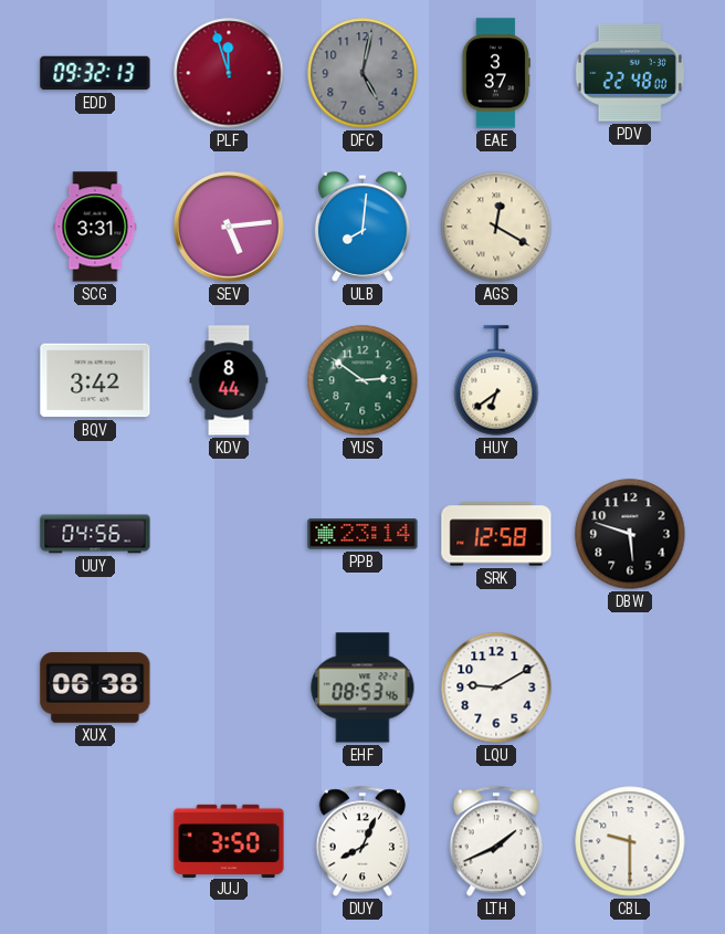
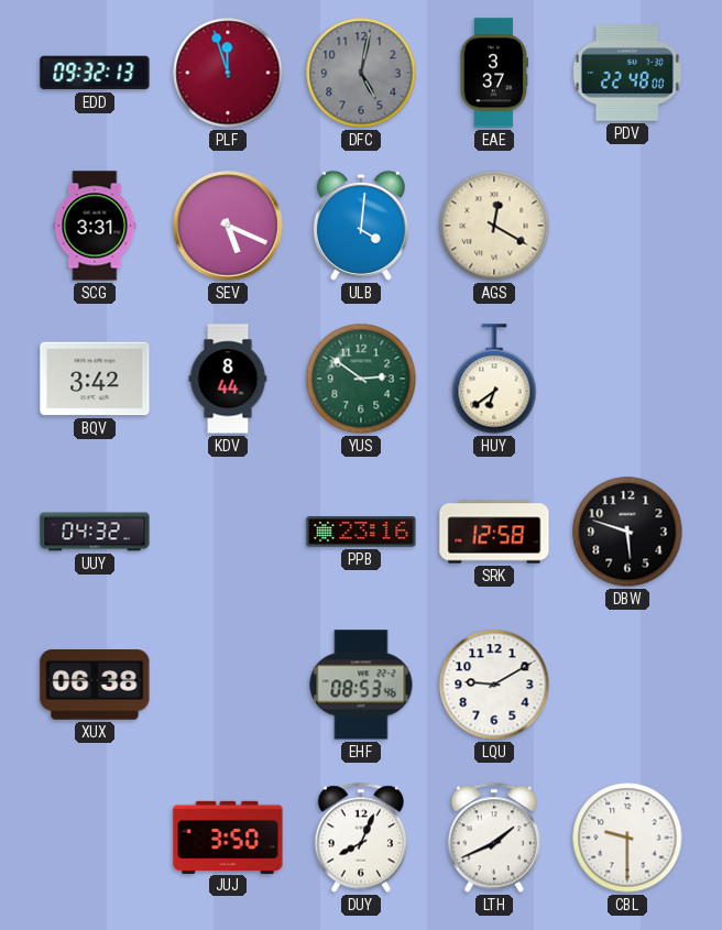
SEV: 5:14 -> 5:19 (228, 226)
ULB: 8:01 -> 4:01 (361, 226)
UUY: 04:56 -> 04:32 (95, 532)
PPB: 23:14 -> 23:16 (361, 532)
